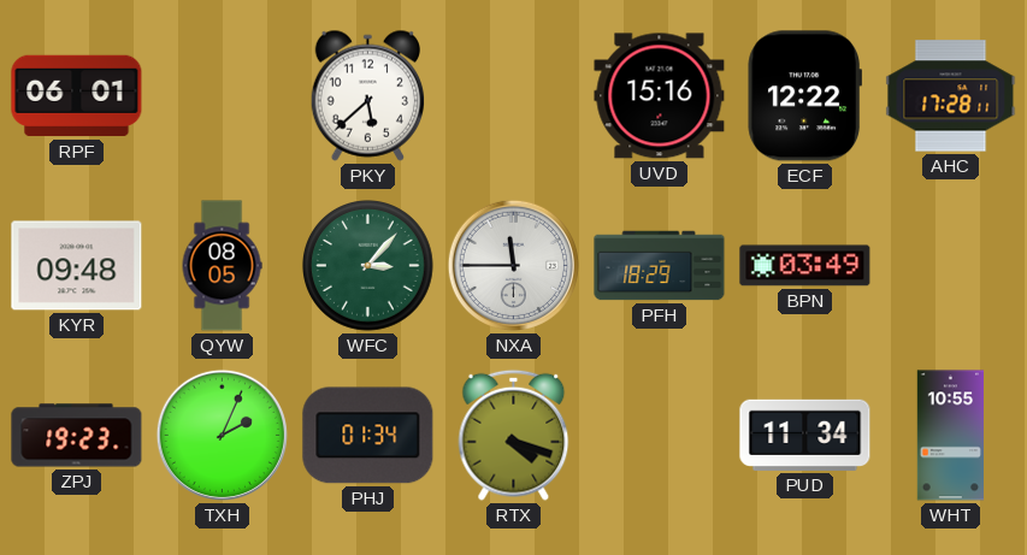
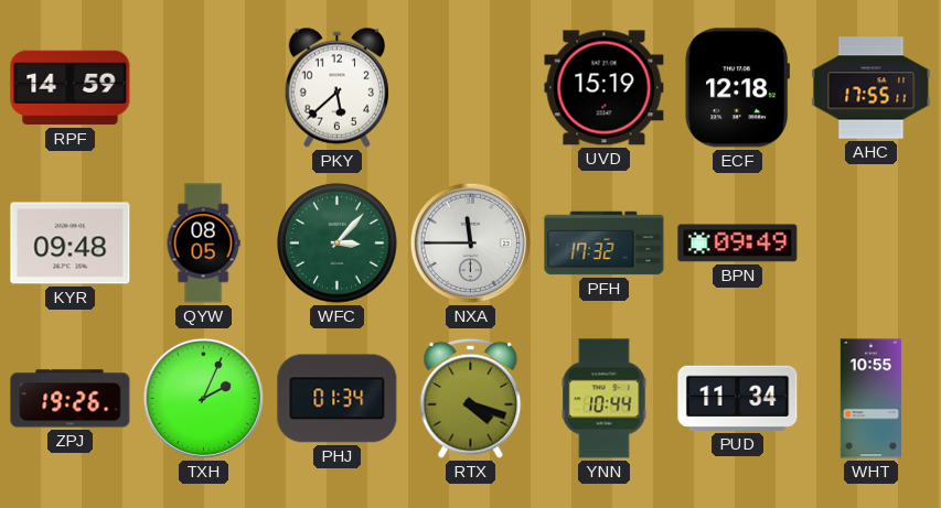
RPF: 06:01 -> 14:59 (71, 88)
UVD: 15:16 -> 15:19 (605, 88)
ECF: 12:22 -> 12:18 (737, 88)
AHC: 17:28 -> 17:55 (872, 88)
PFH: 18:29 -> 17:32 (605, 244)
BPN: 03:49 -> 09:49 (738, 244)
ZPJ: 19:23 -> 19:26 (71, 399)
YNN: none -> 10:44 (605, 399)
